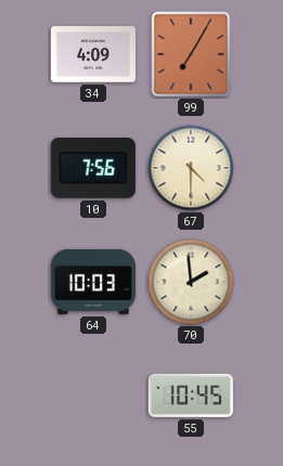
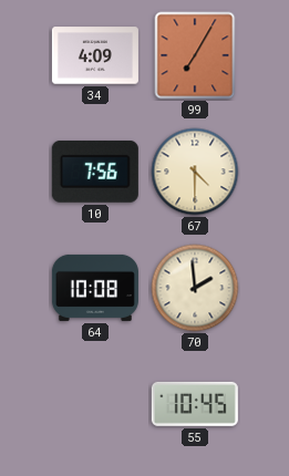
64: 10:03 -> 10:08 (95, 288)
